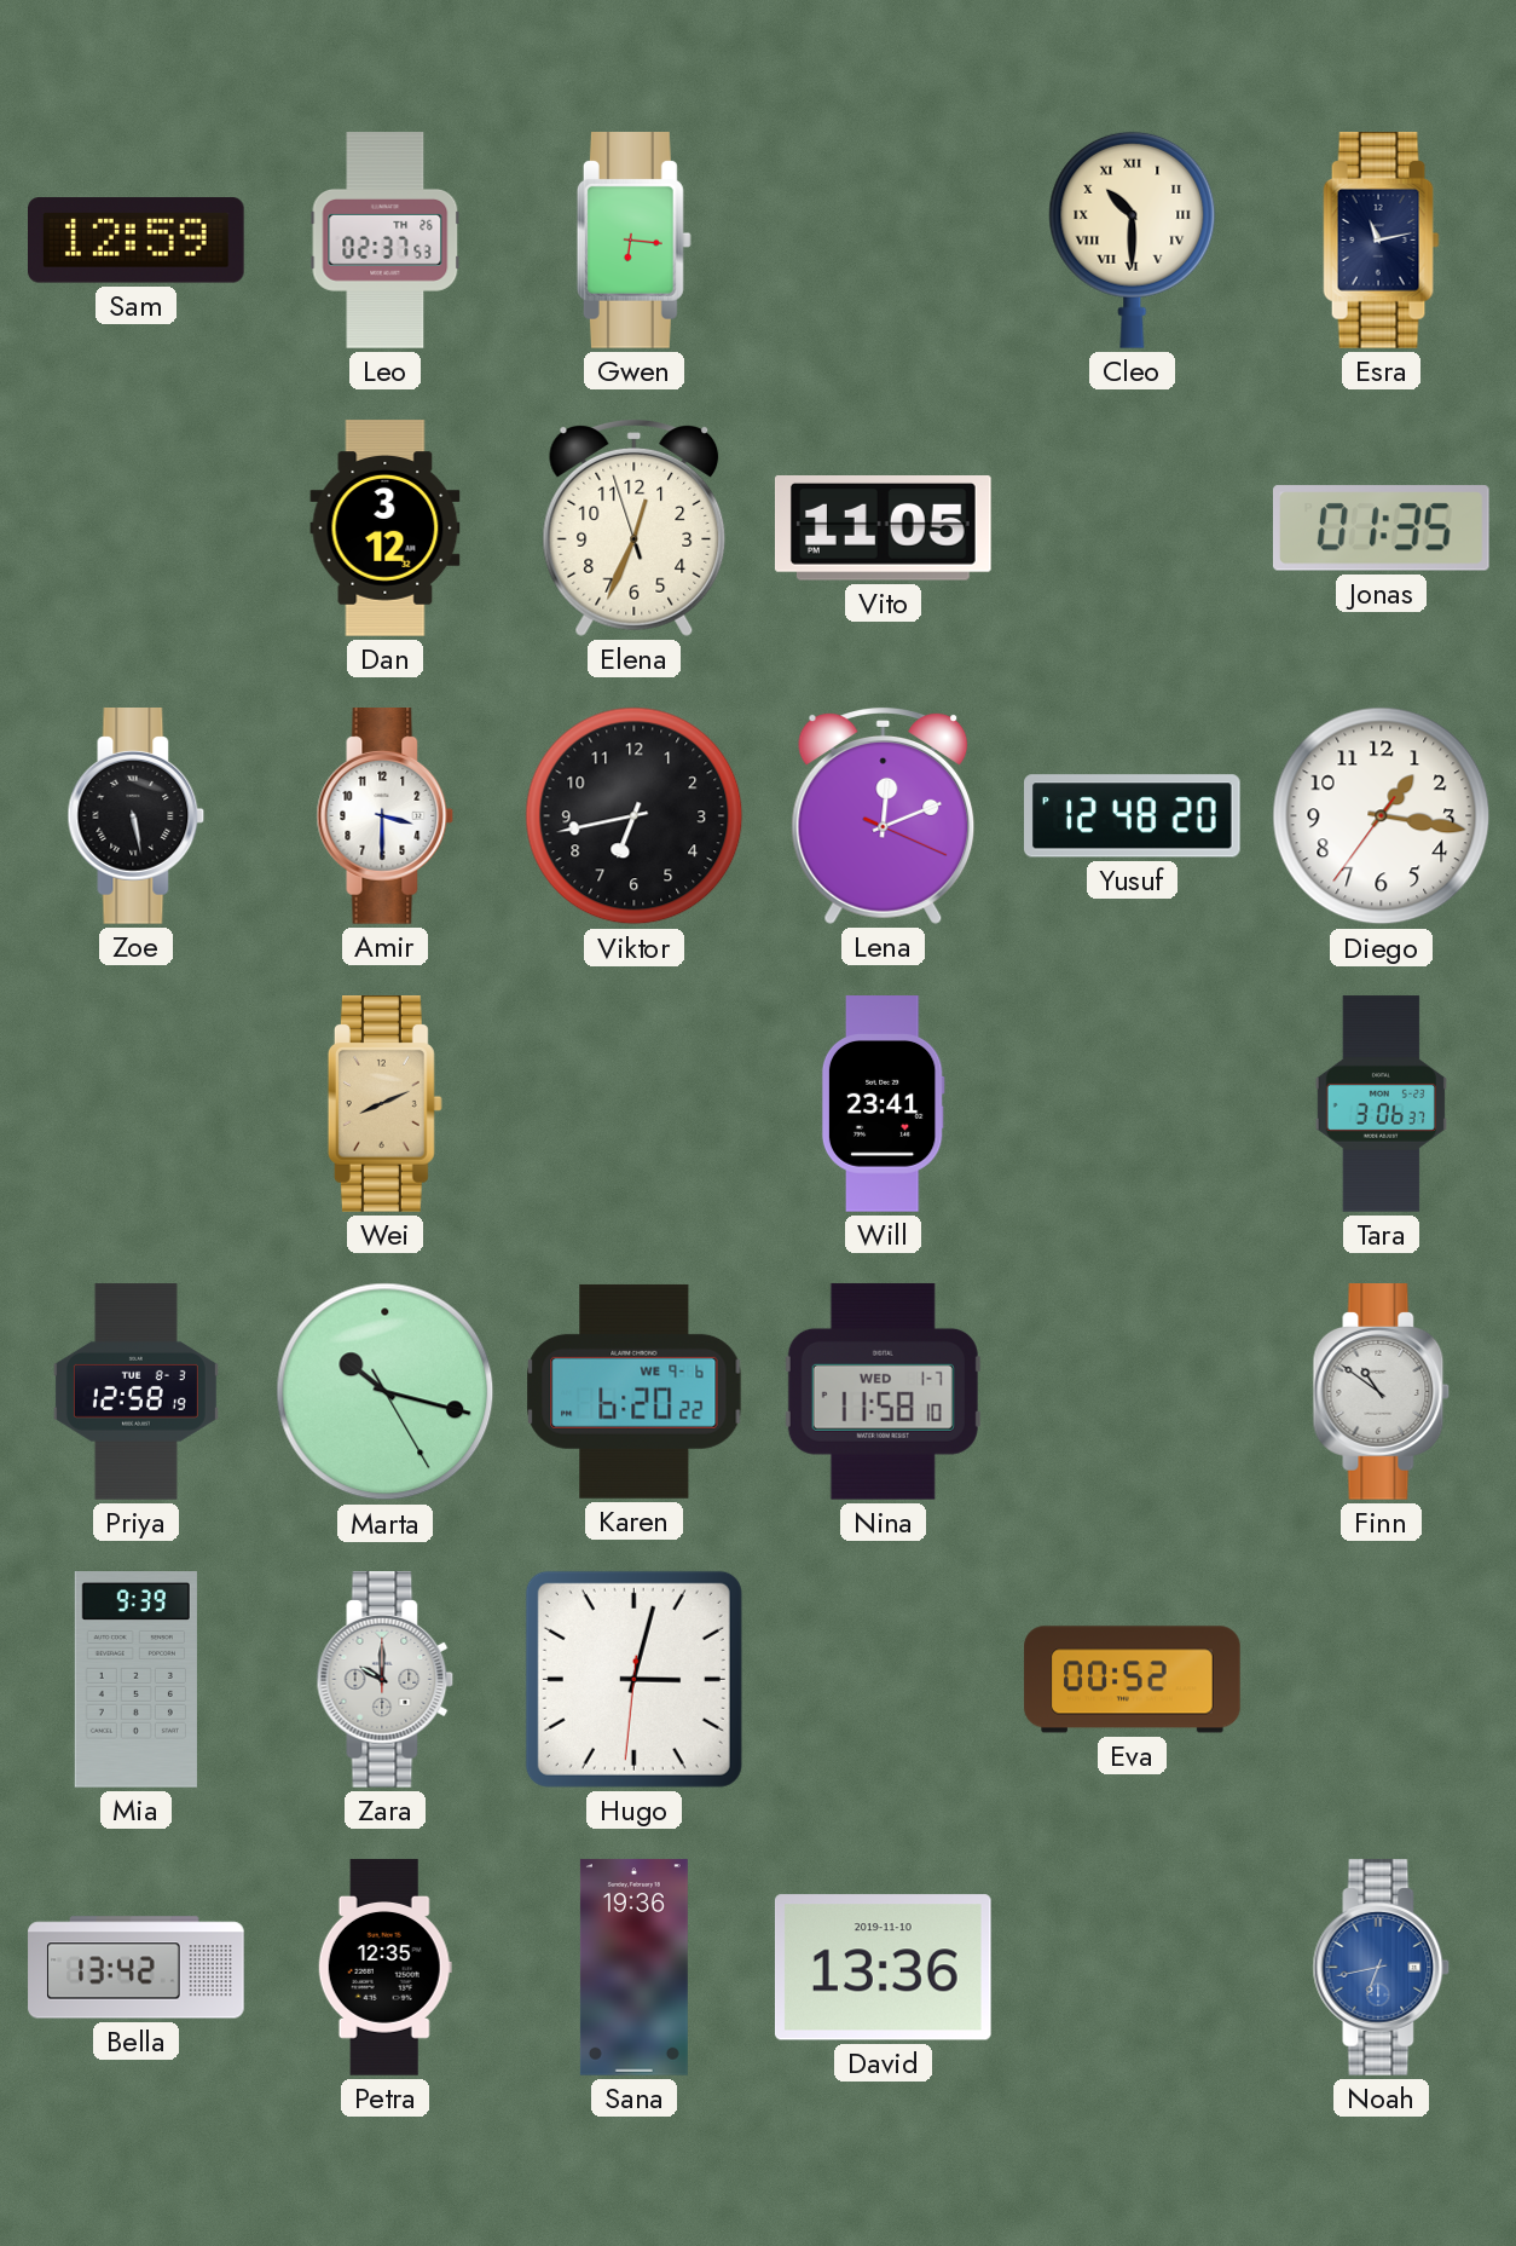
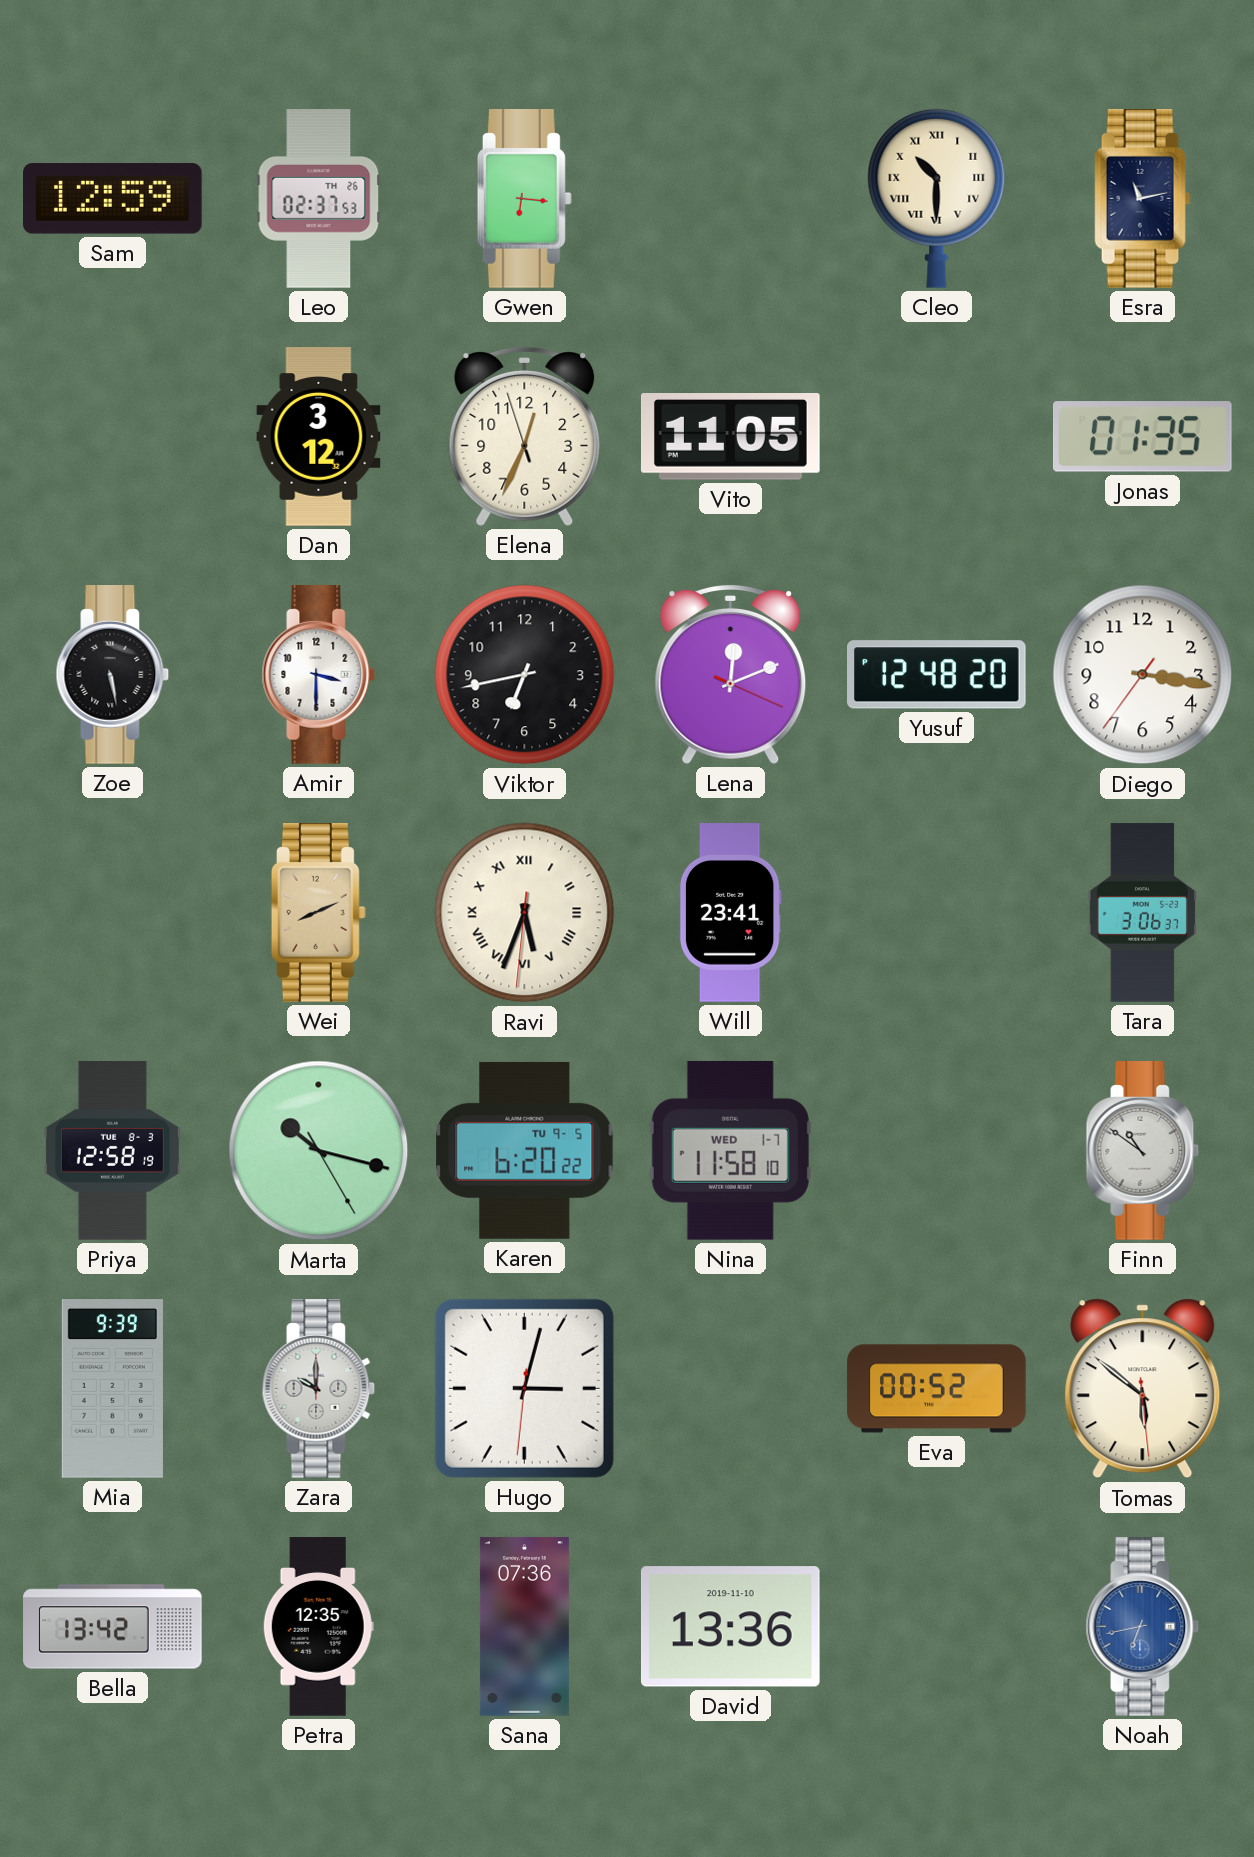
Diego: 1:16 -> 3:16 (1143, 675)
Ravi: none -> 5:33 (525, 913)
Karen date: WE 9-6 -> TU 9-5 (525, 1150)
Tomas: none -> 5:51 (1143, 1389)
Sana: 19:36 -> 07:36 (524, 1627)
